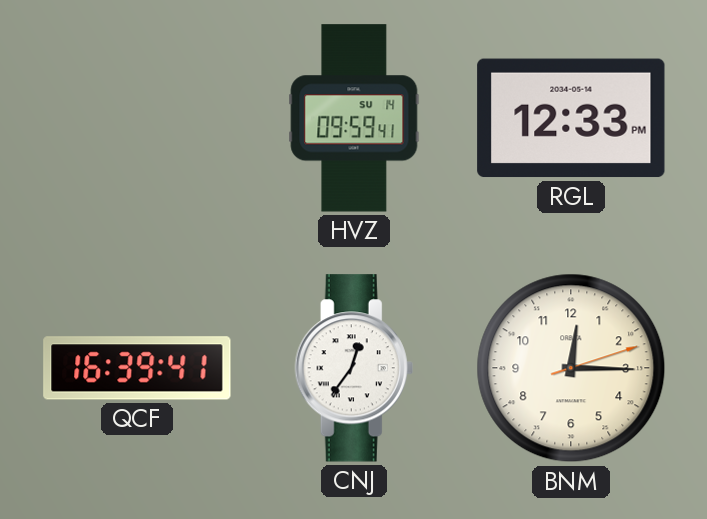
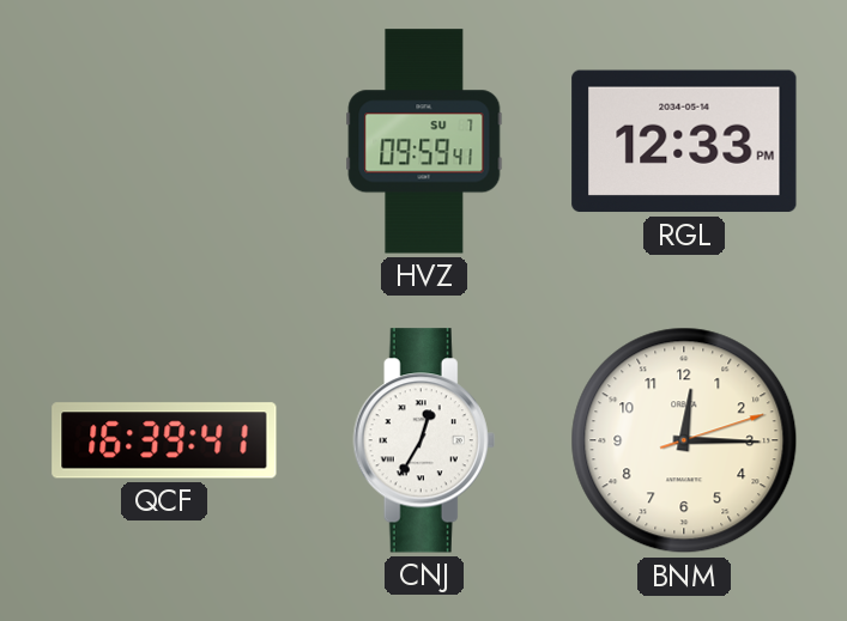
HVZ date: SU 14 -> SU 7 (424, 141)
CNJ: 12:36 -> 12:35 (424, 440)
